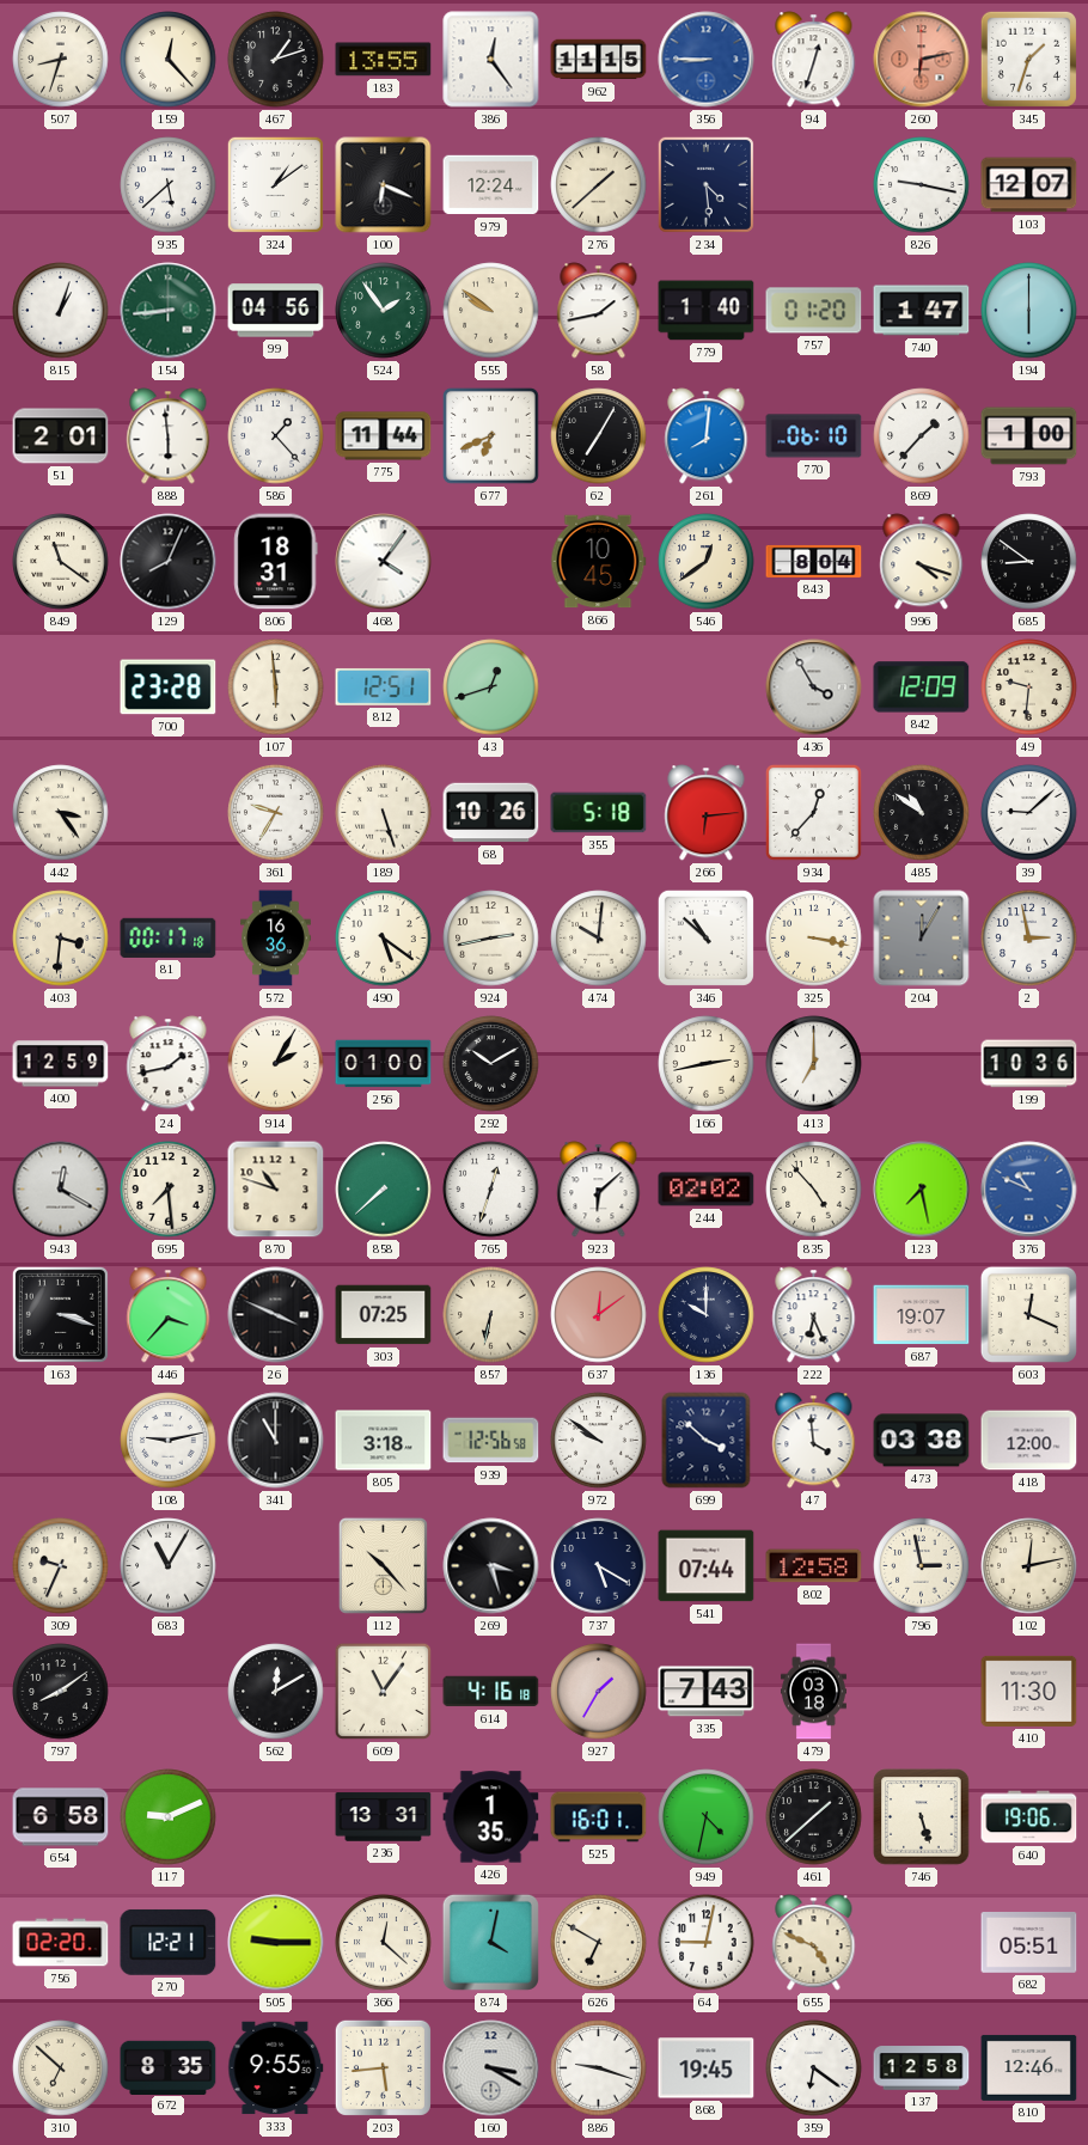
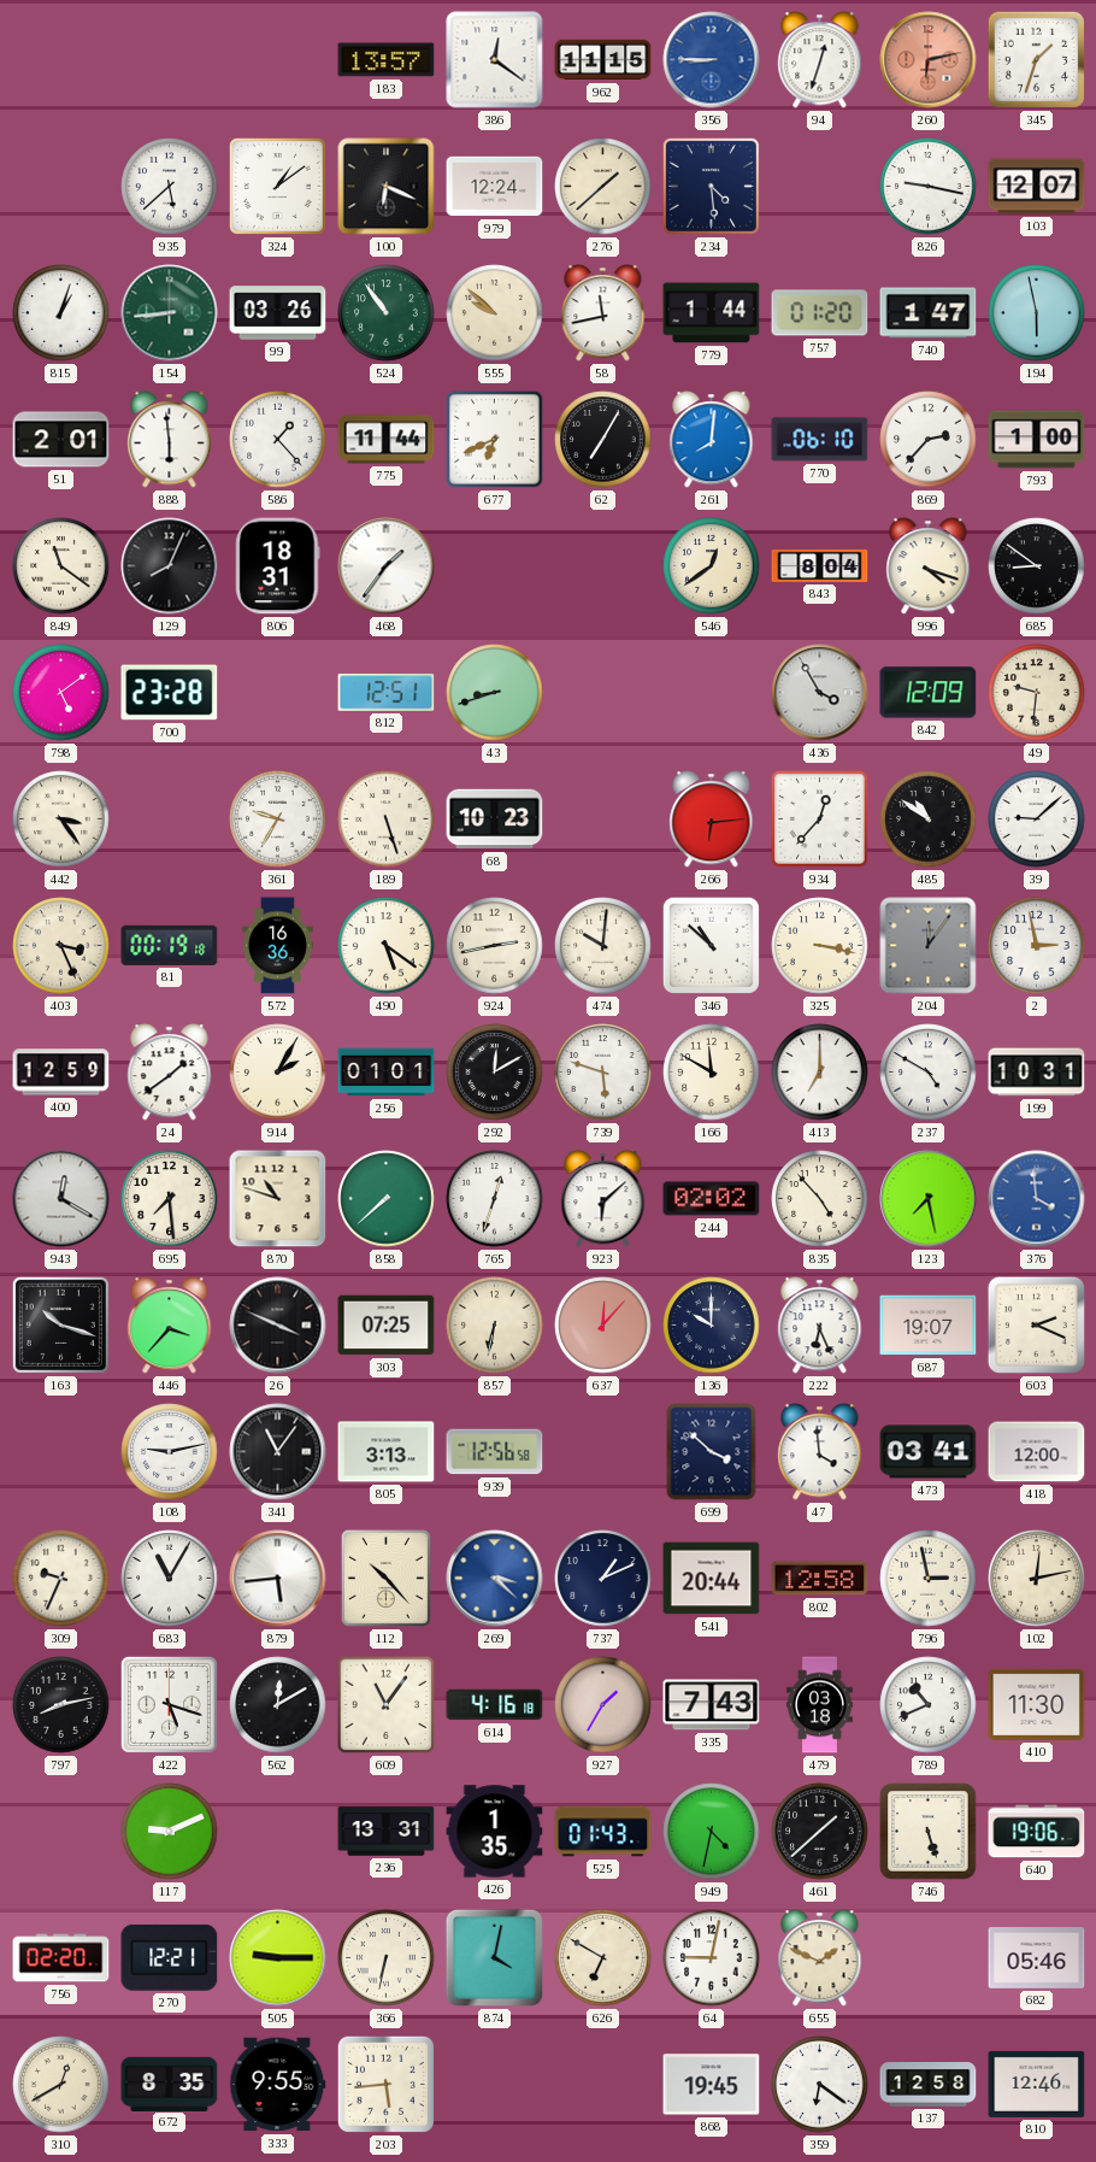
507: 8:33 -> none (61, 60)
159: 12:23 -> none (169, 60)
467: 1:12 -> none (276, 60)
183: 13:55 -> 13:57 (387, 60)
386: 12:24 -> 12:21 (495, 60)
99: 04:56 -> 03:26 (278, 313)
524: 1:54 -> 10:54 (387, 313)
555: 9:51 -> 9:52 (495, 313)
58: 1:43 -> 11:43 (603, 313)
779: 1:40 -> 1:44 (712, 313)
194: 6:00 -> 5:58 (1037, 313)
869: 1:37 -> 2:37 (929, 440)
468: 4:06 -> 1:36 (387, 566)
866: 10:45 -> none (599, 562)
798: none -> 5:09 (61, 693)
107: 5:59 -> none (276, 687)
43: 12:42 -> 8:42 (495, 693)
68: 10:26 -> 10:23 (495, 819)
355: 5:18 -> none (599, 813)
403: 3:31 -> 3:26 (61, 946)
81: 00:17 -> 00:19 (170, 945)
204: 12:05 -> 12:06 (929, 946)
24: 1:43 -> 1:39 (170, 1073)
256: 01:00 -> 01:01 (387, 1073)
292: 10:10 -> 12:10 (495, 1073)
739: none -> 5:48 (603, 1073)
166: 2:43 -> 11:50 (712, 1073)
237: none -> 4:50 (929, 1073)
199: 10:36 -> 10:31 (1037, 1073)
376: 10:49 -> 3:59 (1037, 1199)
163: 3:18 -> 10:18 (60, 1324)
637: 12:09 -> 12:07 (603, 1326)
603: 12:19 -> 2:19 (1036, 1324)
341: 11:00 -> 11:06 (278, 1452)
805: 3:18 -> 3:13 (387, 1452)
972: 9:51 -> none (599, 1441)
473: 03:38 -> 03:41 (929, 1452)
879: none -> 5:44 (278, 1579)
269: 3:27 -> 3:22 (495, 1579)
269 dial: black -> blue (495, 1579)
737: 5:20 -> 1:11 (603, 1579)
541: 07:44 -> 20:44 (712, 1579)
797: 8:09 -> 8:13 (61, 1705)
422: none -> 5:18 (169, 1704)
789: none -> 10:41 (929, 1705)
654: 6:58 -> none (61, 1817)
525: 16:01 -> 01:43 (603, 1832)
366: 12:22 -> 6:32 (387, 1958)
655: 4:49 -> 1:49 (820, 1958)
682: 05:51 -> 05:46 (1037, 1958)
310: 6:52 -> 12:40 (61, 2085)
160: 3:20 -> none (491, 2068)
886: 9:18 -> none (599, 2068)
